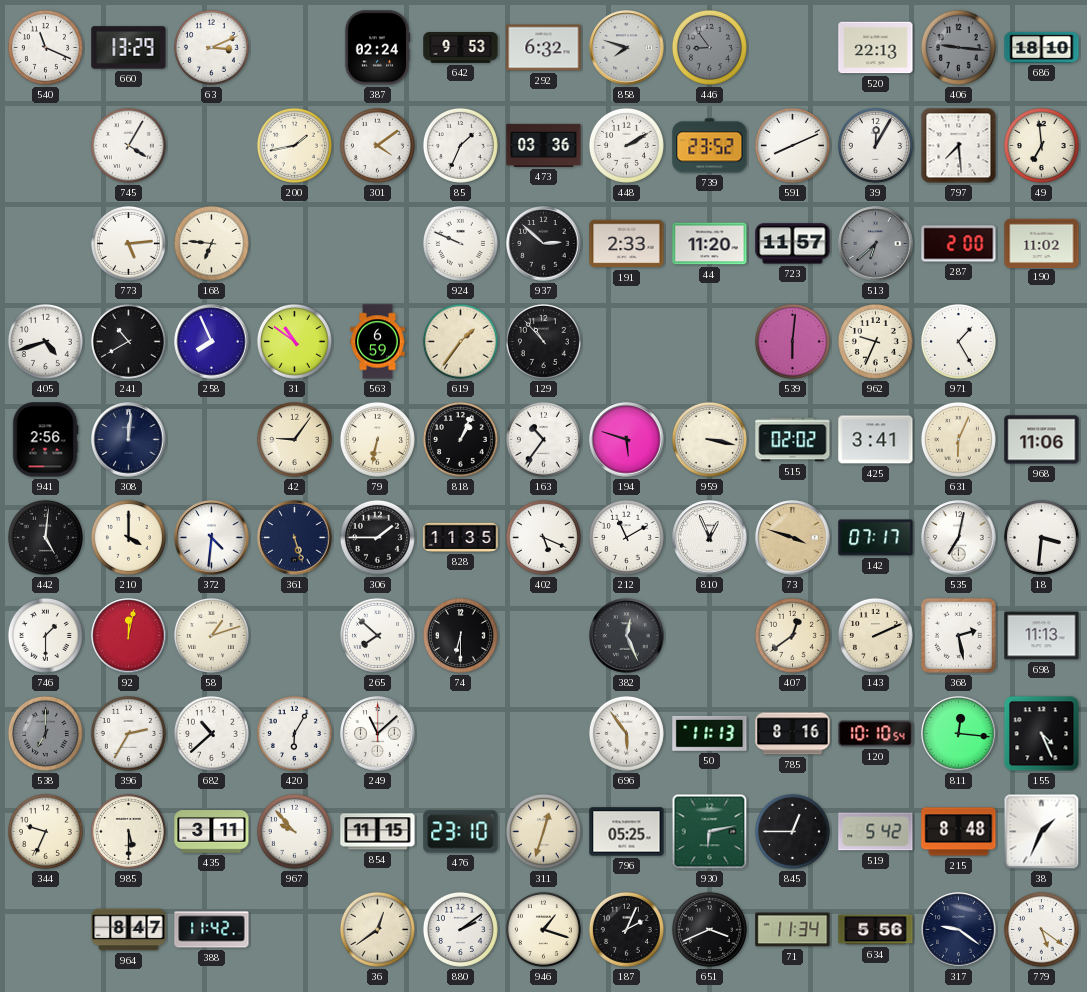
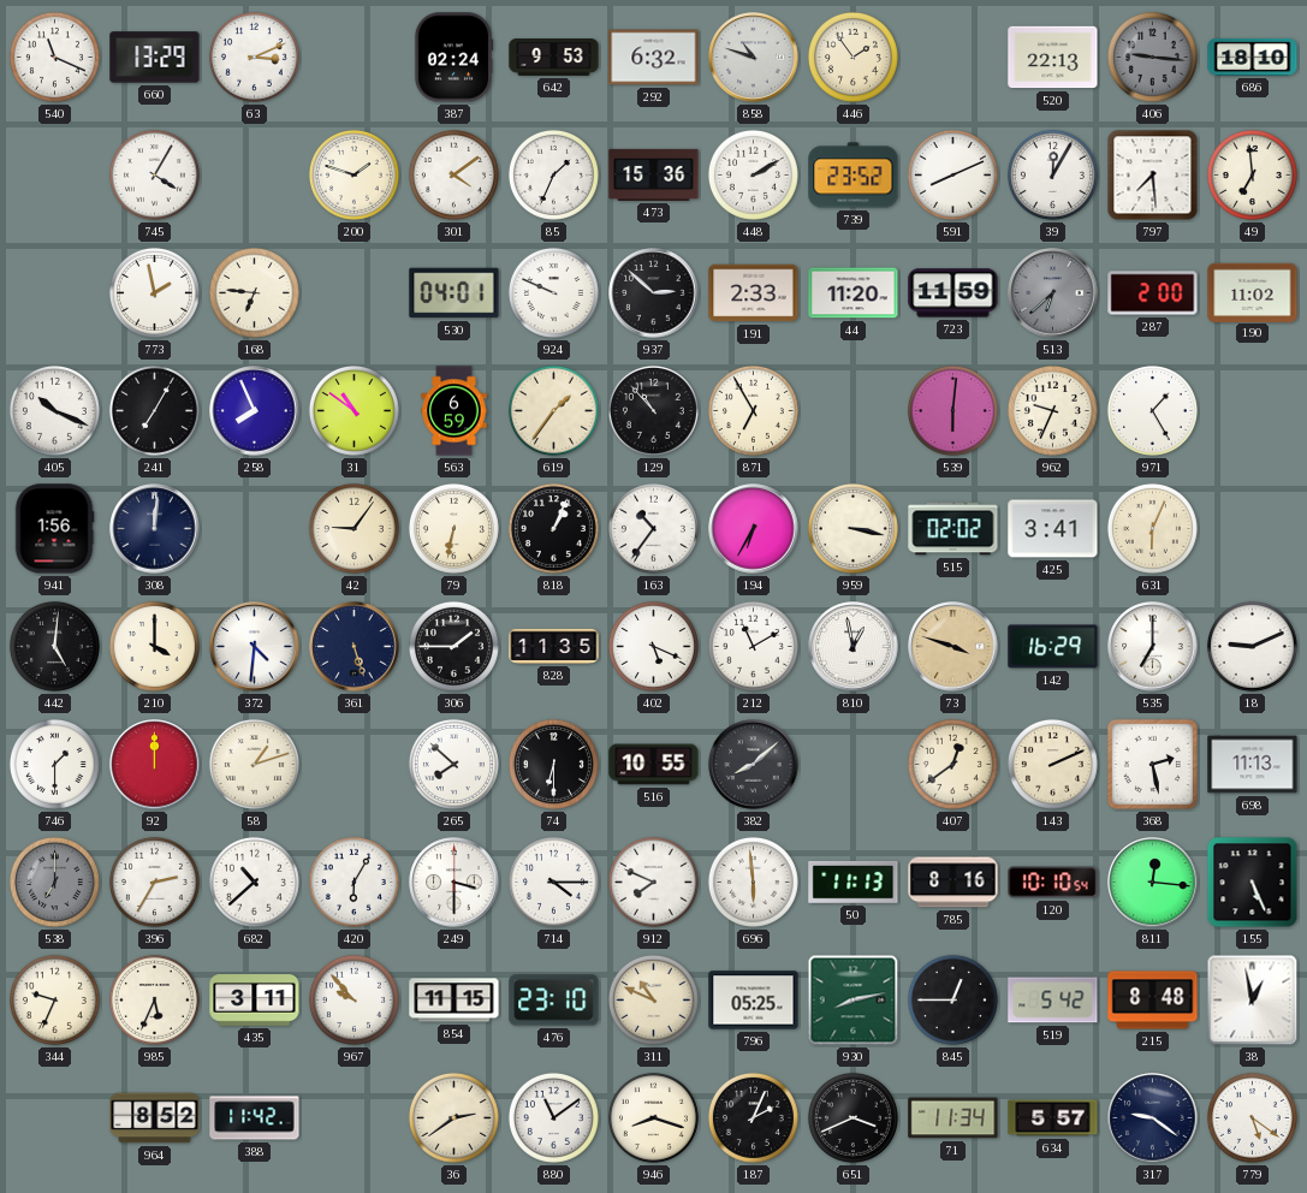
858: 7:48 -> 10:48 (754, 58)
446: 8:54 -> 1:54 (852, 57)
446 dial: grey -> cream (852, 57)
200: 1:43 -> 1:48 (354, 174)
473: 03:36 -> 15:36 (654, 174)
773: 5:14 -> 1:58 (154, 292)
530: none -> 04:01 (455, 293)
723: 11:57 -> 11:59 (953, 293)
405: 4:42 -> 10:19 (54, 410)
241: 10:40 -> 7:05 (154, 410)
871: none -> 6:55 (753, 410)
941: 2:56 -> 1:56 (54, 529)
194: 5:48 -> 6:35 (754, 529)
968: 11:06 -> none (1042, 440)
810: 12:56 -> 12:58 (854, 647)
142: 07:17 -> 16:29 (1053, 647)
535: 7:02 -> 7:00 (1153, 647)
18: 3:31 -> 9:11 (1252, 646)
92: 12:02 -> 12:00 (155, 765)
516: none -> 10:55 (654, 765)
382: 12:26 -> 8:08 (754, 765)
249: 11:08 -> 3:30 (455, 883)
714: none -> 4:15 (553, 882)
912: none -> 7:49 (653, 882)
696: 5:54 -> 5:59 (753, 882)
155: 4:26 -> 5:26 (1253, 883)
985: 5:30 -> 5:34 (154, 999)
311: 12:33 -> 10:49 (653, 999)
930: 6:13 -> 8:13 (854, 1001)
38: 1:34 -> 12:58 (1253, 1001)
964: 8:47 -> 8:52 (155, 1118)
36: 12:39 -> 2:39 (453, 1117)
880: 2:09 -> 11:09 (553, 1117)
946: 1:18 -> 8:18 (653, 1117)
634: 5:56 -> 5:57 (1053, 1118)
